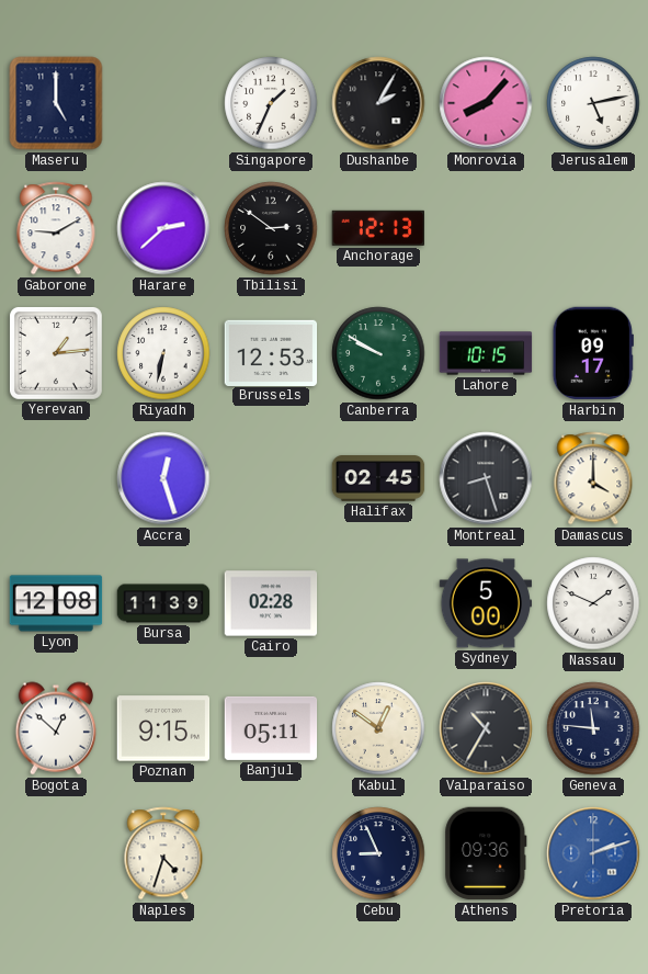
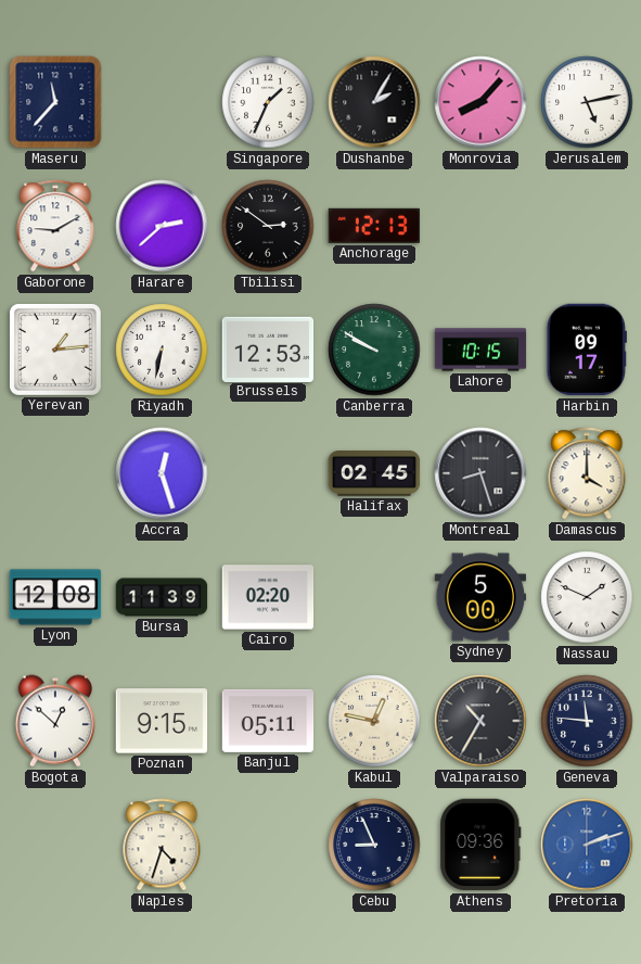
Maseru: 5:00 -> 11:37 (55, 102)
Cairo: 02:28 -> 02:20 (268, 597)
Kabul: 12:51 -> 12:47 (374, 721)
